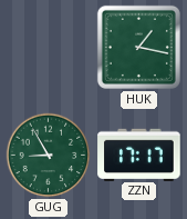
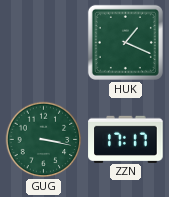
HUK: 1:17 -> 1:19 (125, 42)
GUG: 8:55 -> 3:17 (44, 140)
